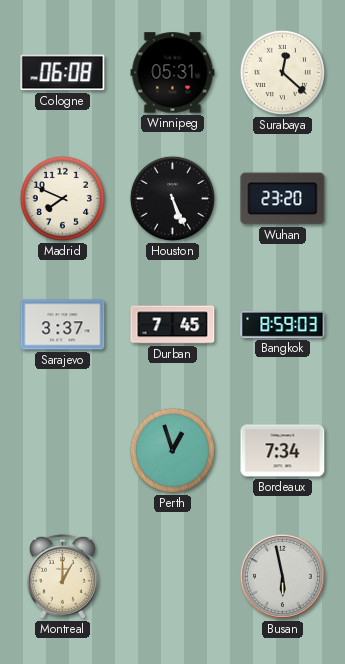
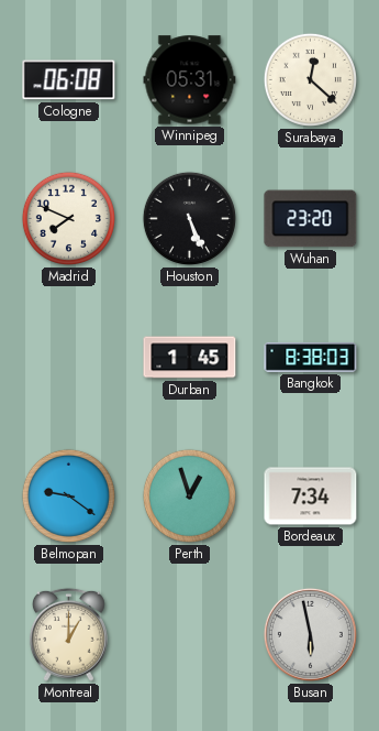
Sarajevo: 3:37 -> none (63, 325)
Durban: 7:45 -> 1:45 (190, 358)
Bangkok: 8:59 -> 8:38 (311, 358)
Belmopan: none -> 9:21 (68, 495)
